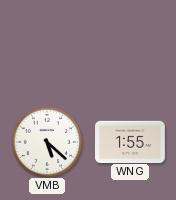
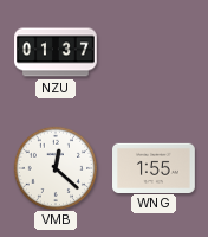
NZU: none -> 01:37 (57, 52)
VMB: 5:22 -> 12:22 (54, 167)
